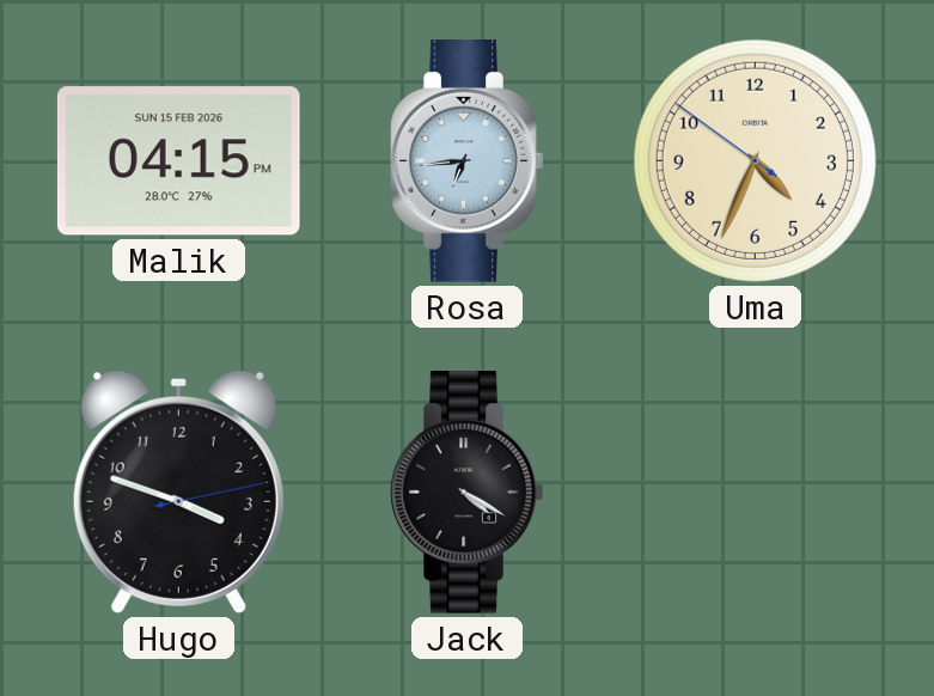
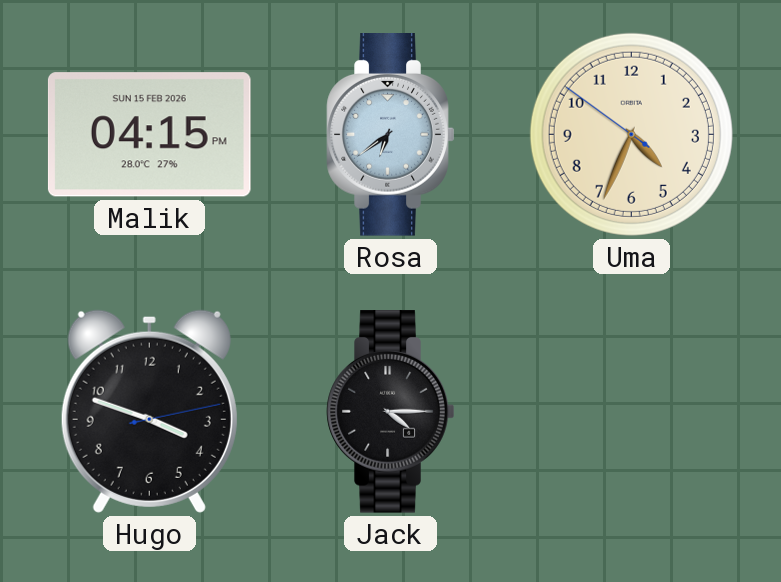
Rosa: 6:44 -> 6:39 (391, 135)
Jack: 4:20 -> 4:15 (391, 412)
